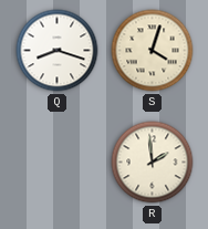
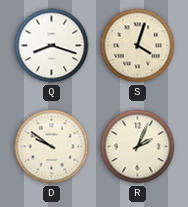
D: none -> 9:51 (52, 147)
R: 1:59 -> 2:04 (138, 147)
